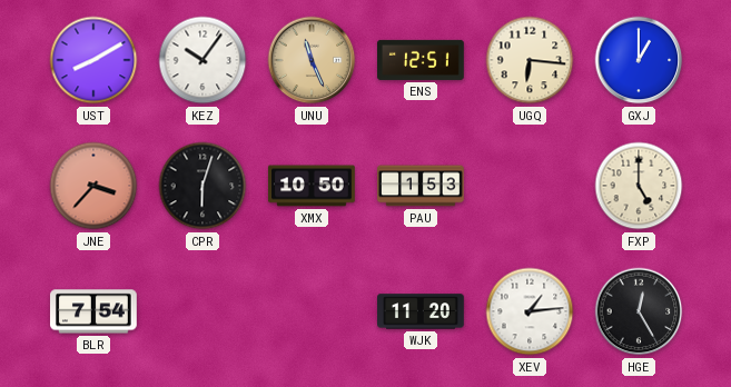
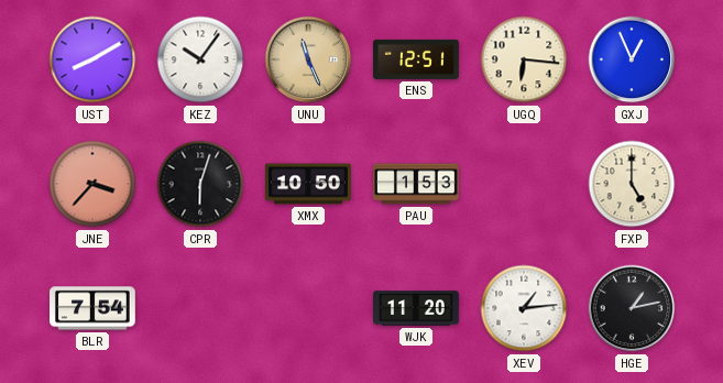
GXJ: 1:00 -> 12:56 (632, 59)
HGE: 12:25 -> 1:13 (632, 308)
